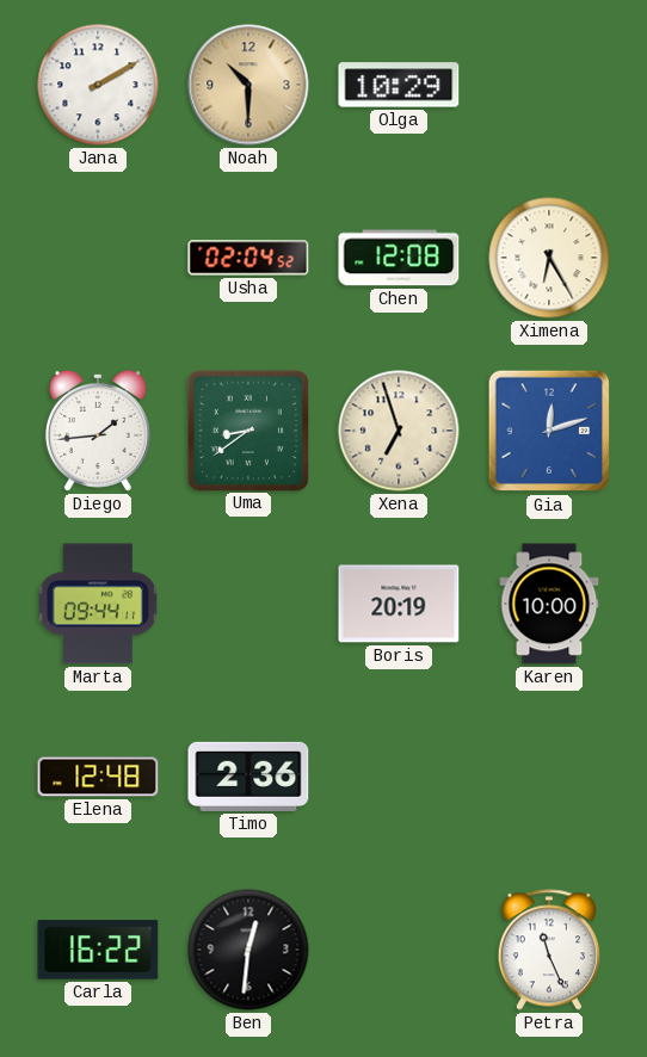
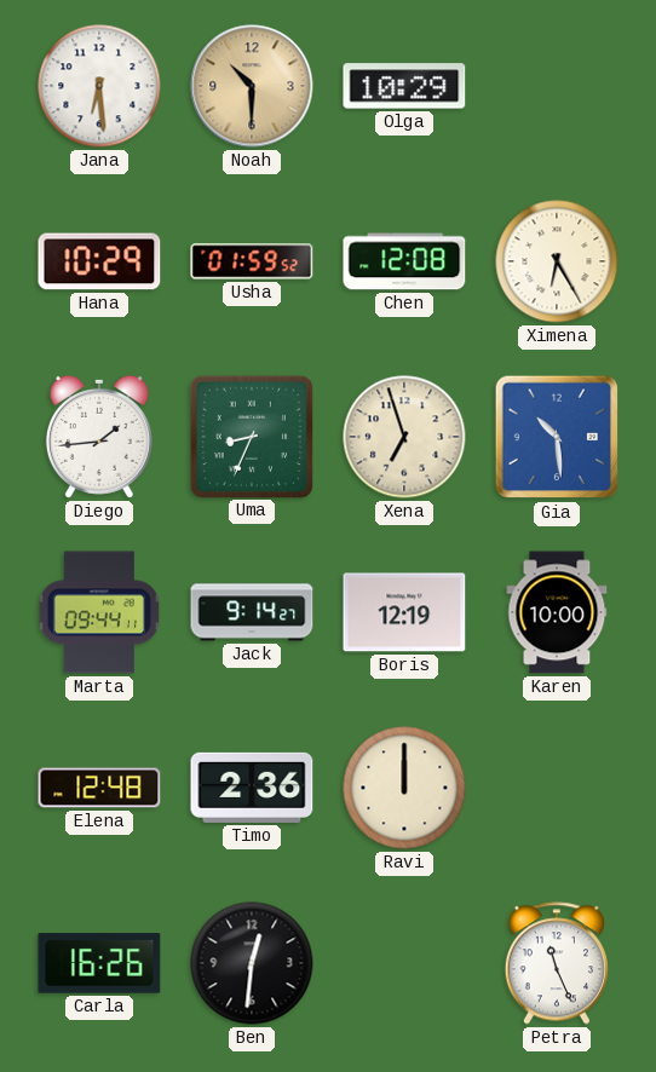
Jana: 2:10 -> 6:29 (99, 86)
Hana: none -> 10:29 (99, 261)
Usha: 02:04 -> 01:59 (252, 261)
Uma: 8:39 -> 8:34 (251, 436)
Gia: 12:12 -> 10:29 (557, 437)
Jack: none -> 9:14 (252, 612)
Boris: 20:19 -> 12:19 (404, 612)
Ravi: none -> 12:00 (404, 788)
Carla: 16:22 -> 16:26 (99, 963)
